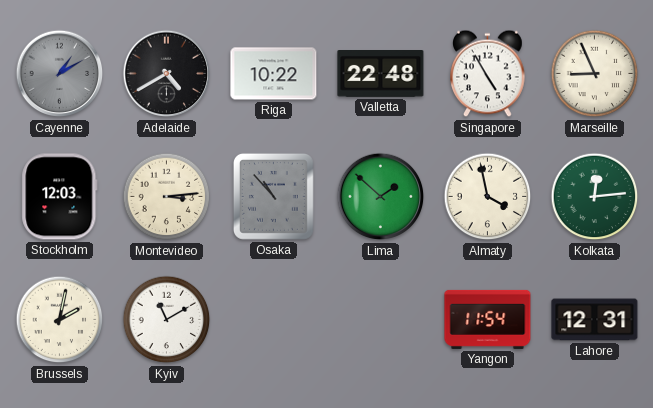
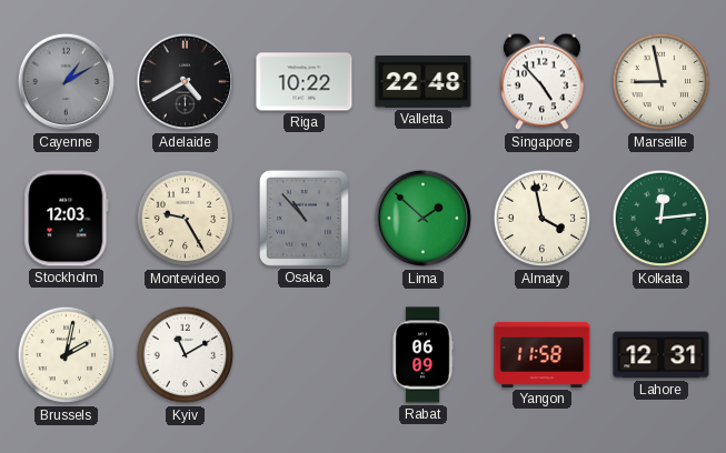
Singapore: 4:55 -> 4:53 (543, 82)
Marseille: 8:56 -> 8:58 (662, 82)
Montevideo: 3:14 -> 9:25 (186, 219)
Rabat: none -> 06:09 (422, 355)
Yangon: 11:54 -> 11:58 (543, 354)
